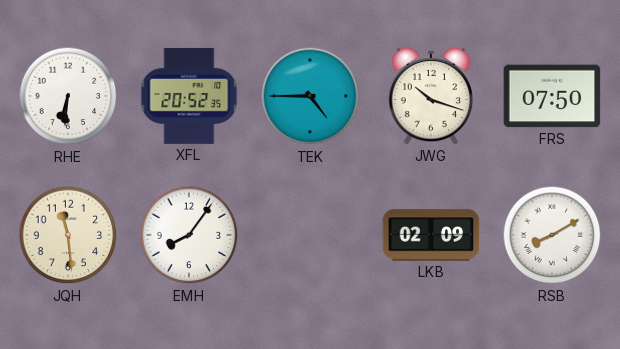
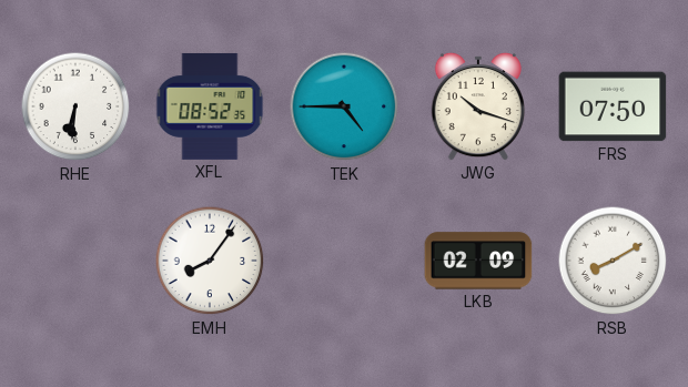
XFL: 20:52 -> 08:52 (210, 106)
JQH: 11:29 -> none (68, 235)
